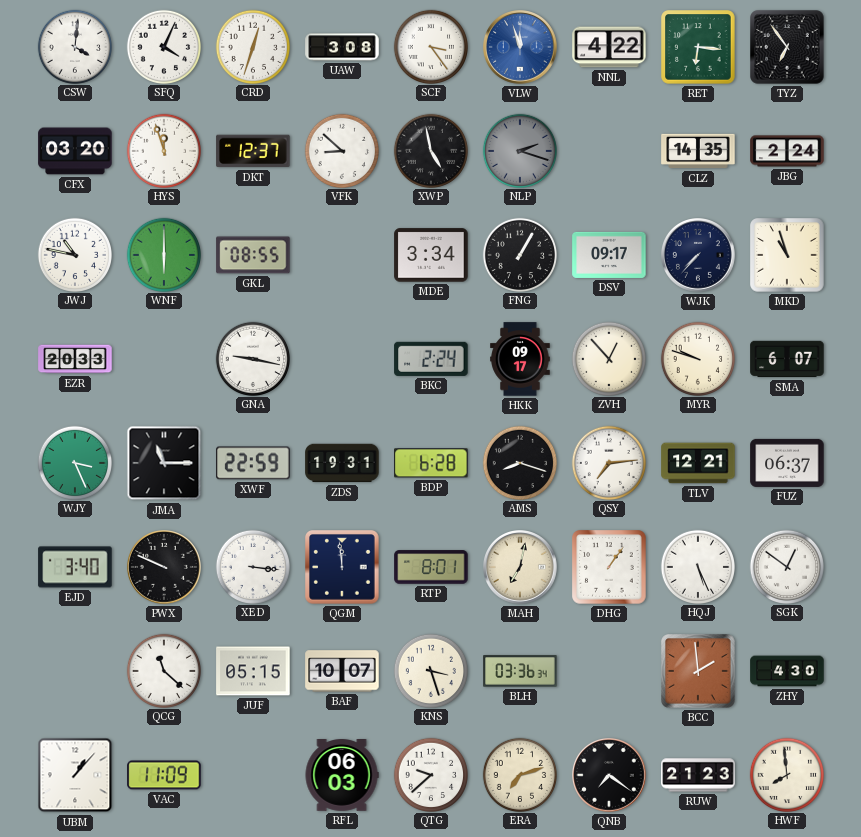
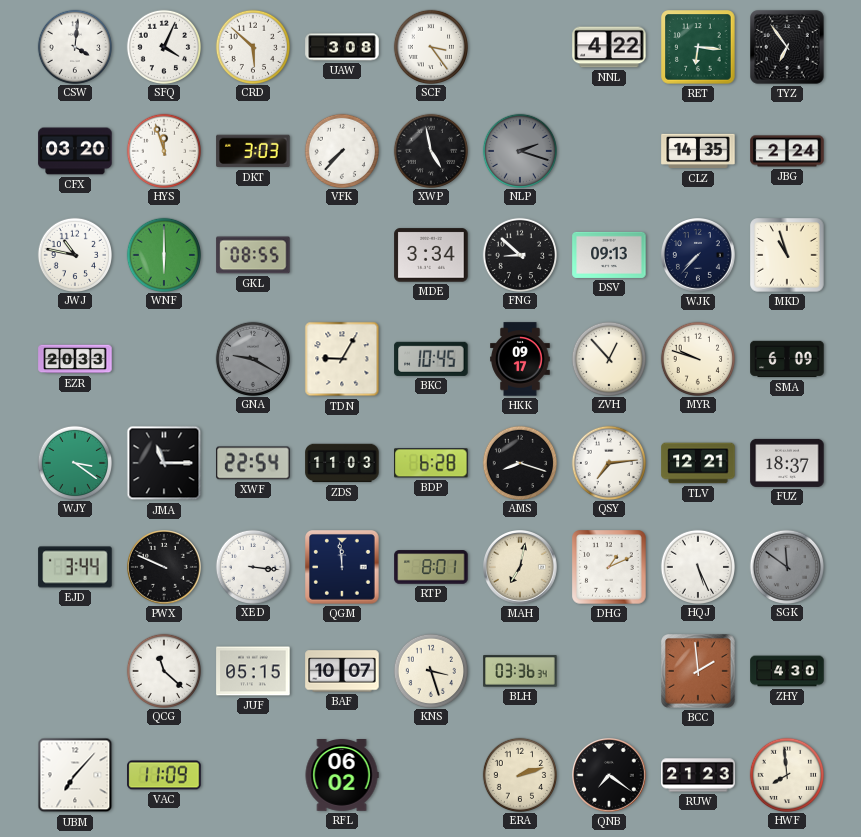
CRD: 12:33 -> 5:52 (252, 46)
VLW: 11:57 -> none (521, 48)
DKT: 12:37 -> 3:03 (253, 151)
VFK: 8:52 -> 7:37 (341, 150)
FNG: 1:05 -> 8:52 (519, 254)
DSV: 09:17 -> 09:13 (609, 255)
GNA: 9:17 -> 9:20 (252, 358)
GNA dial: white -> grey (252, 358)
TDN: none -> 9:05 (342, 359)
BKC: 2:24 -> 10:45 (431, 359)
SMA: 6:07 -> 6:09 (787, 359)
WJY: 3:26 -> 3:21 (74, 462)
XWF: 22:59 -> 22:54 (253, 463)
ZDS: 19:31 -> 11:03 (342, 463)
FUZ: 06:37 -> 18:37 (787, 463)
EJD: 3:40 -> 3:44 (75, 567)
DHG: 1:06 -> 1:11 (609, 567)
SGK: 12:51 -> 11:51 (786, 566)
SGK dial: white -> grey (786, 566)
UBM: 1:07 -> 7:07 (75, 775)
RFL: 06:03 -> 06:02 (342, 776)
QTG: 9:38 -> none (430, 774)
ERA: 7:12 -> 2:12 (519, 774)
